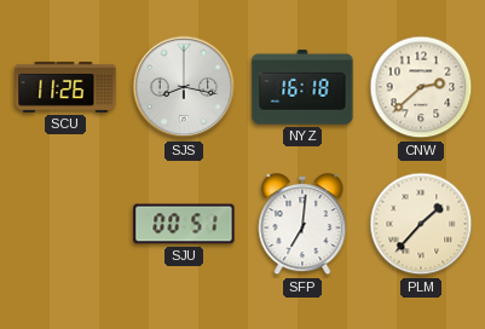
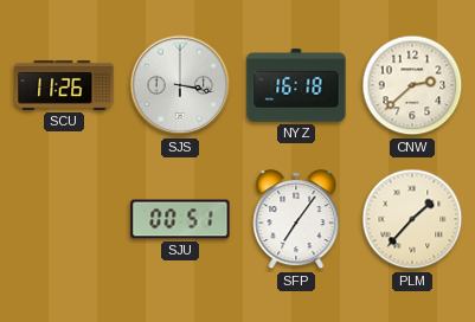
SJS: 8:17 -> 3:17 (180, 85)
SFP: 7:01 -> 7:06 (296, 220)
